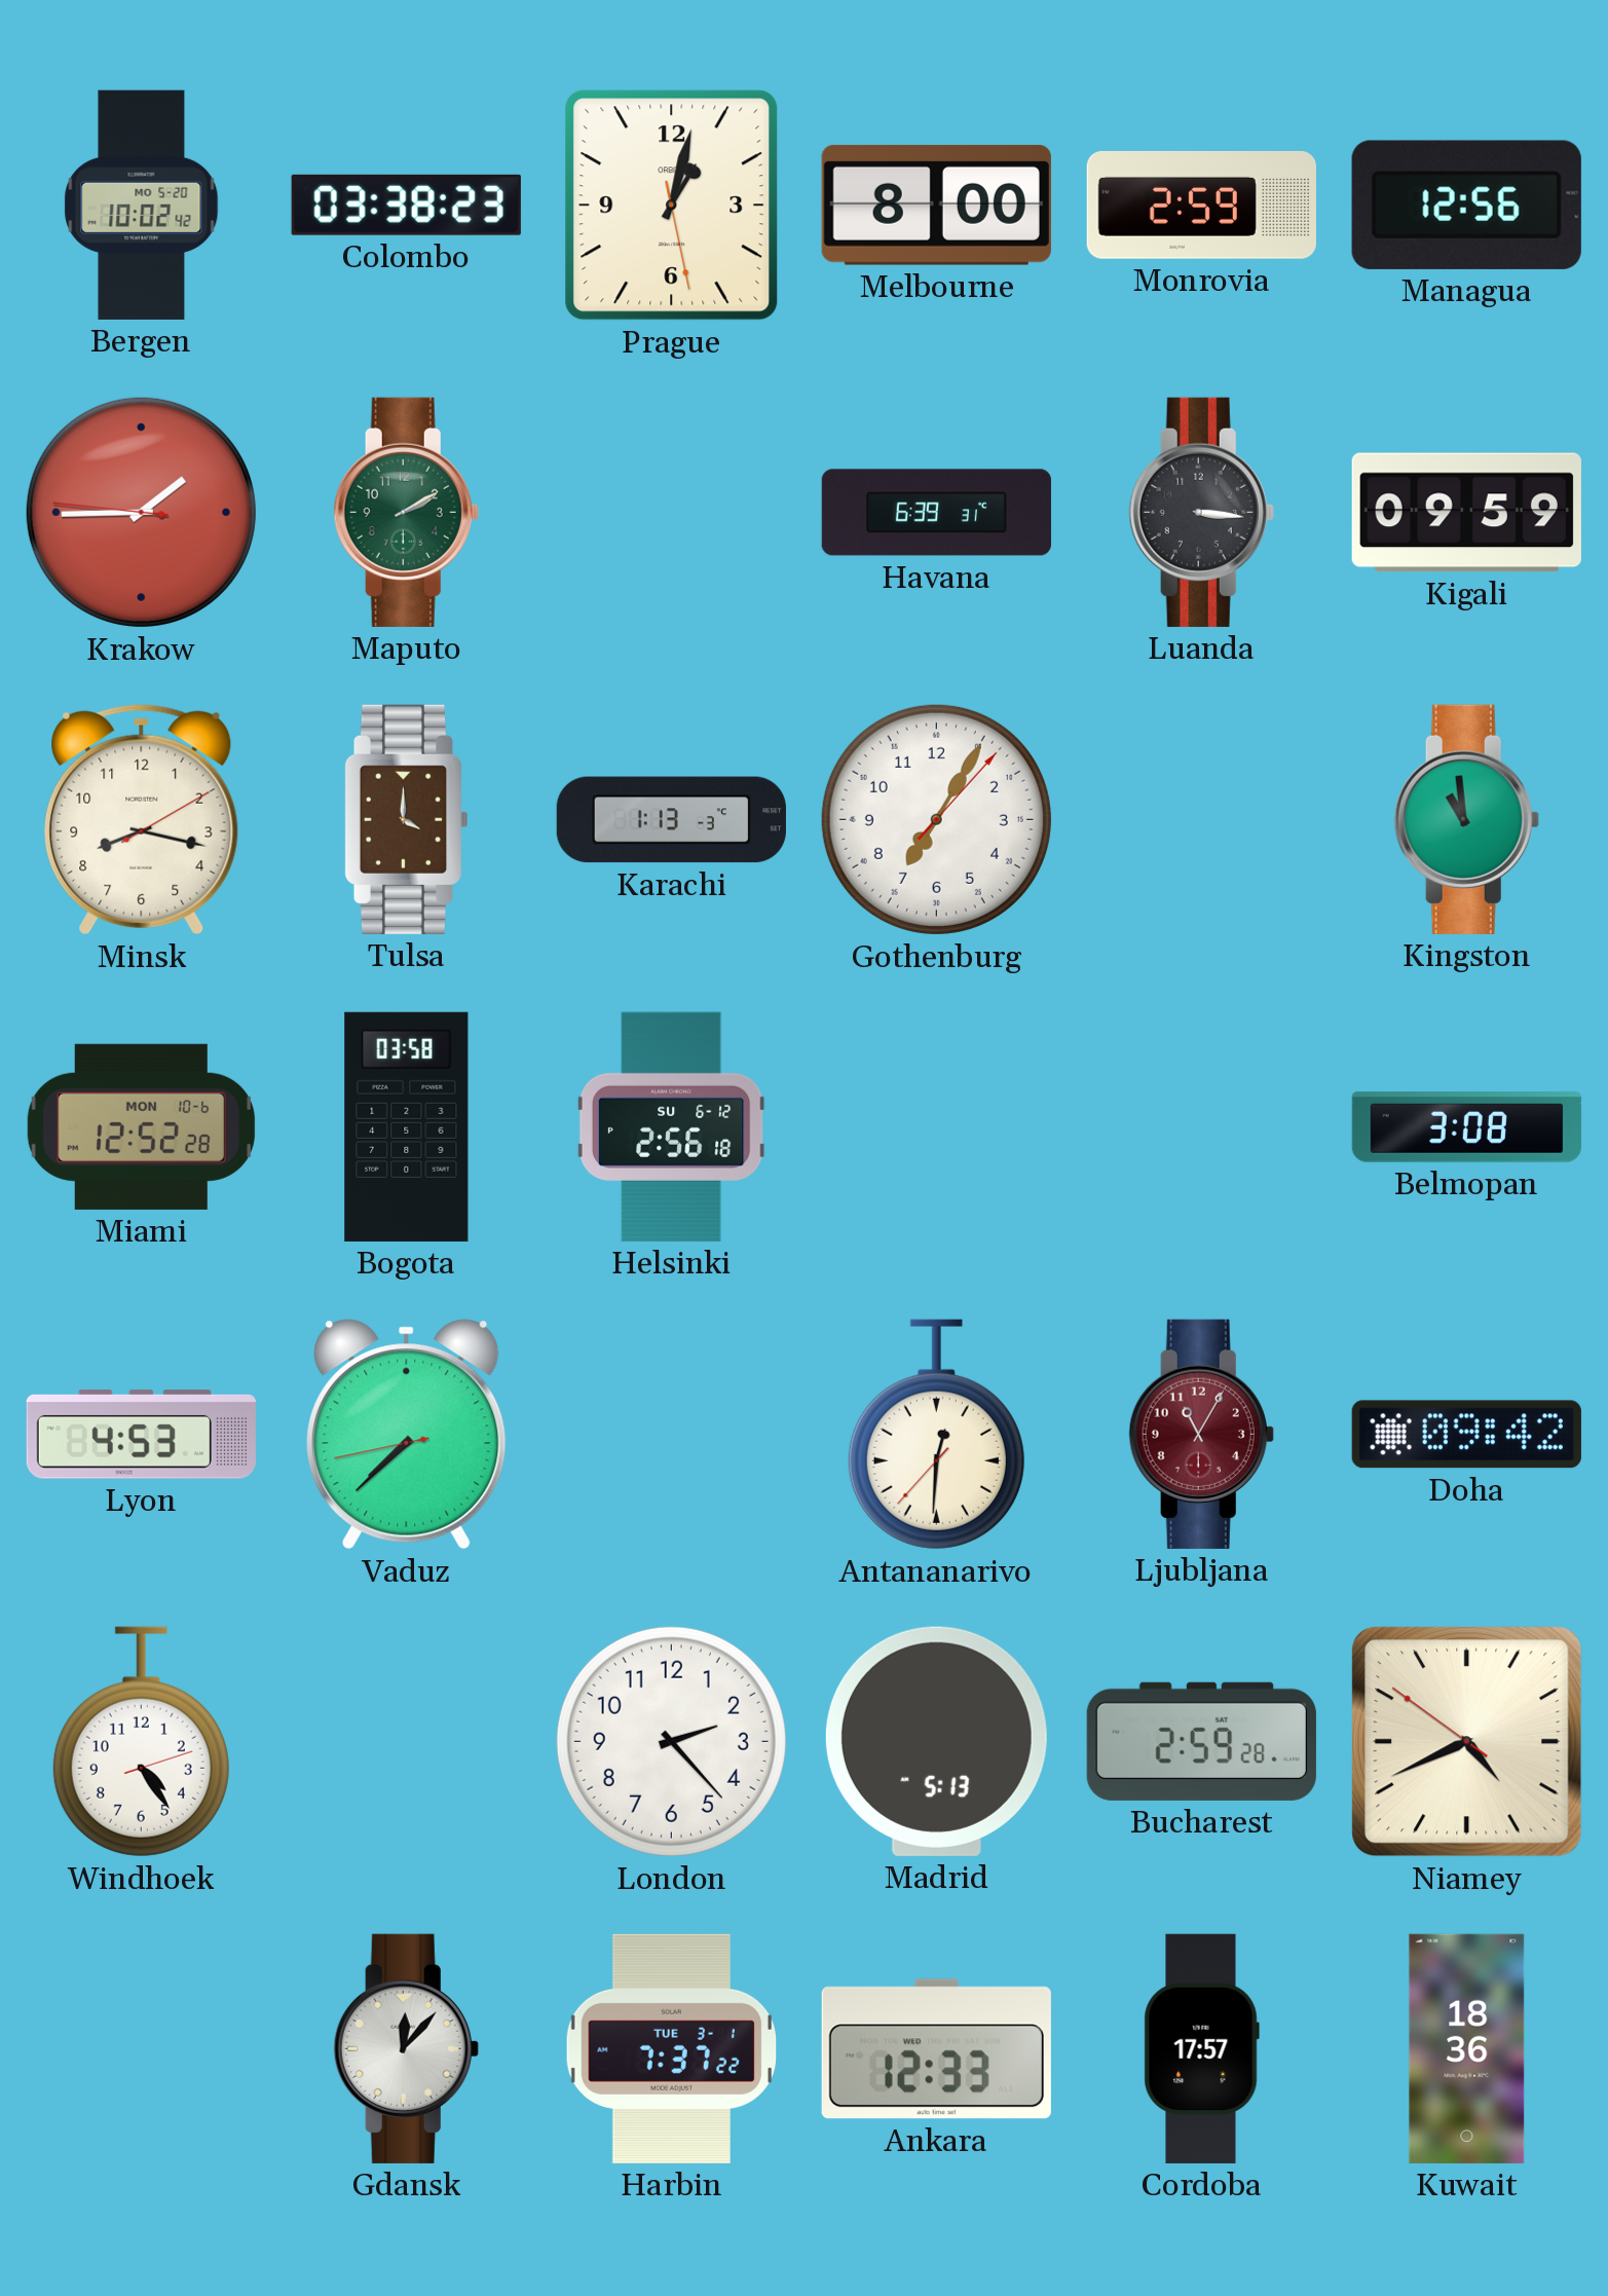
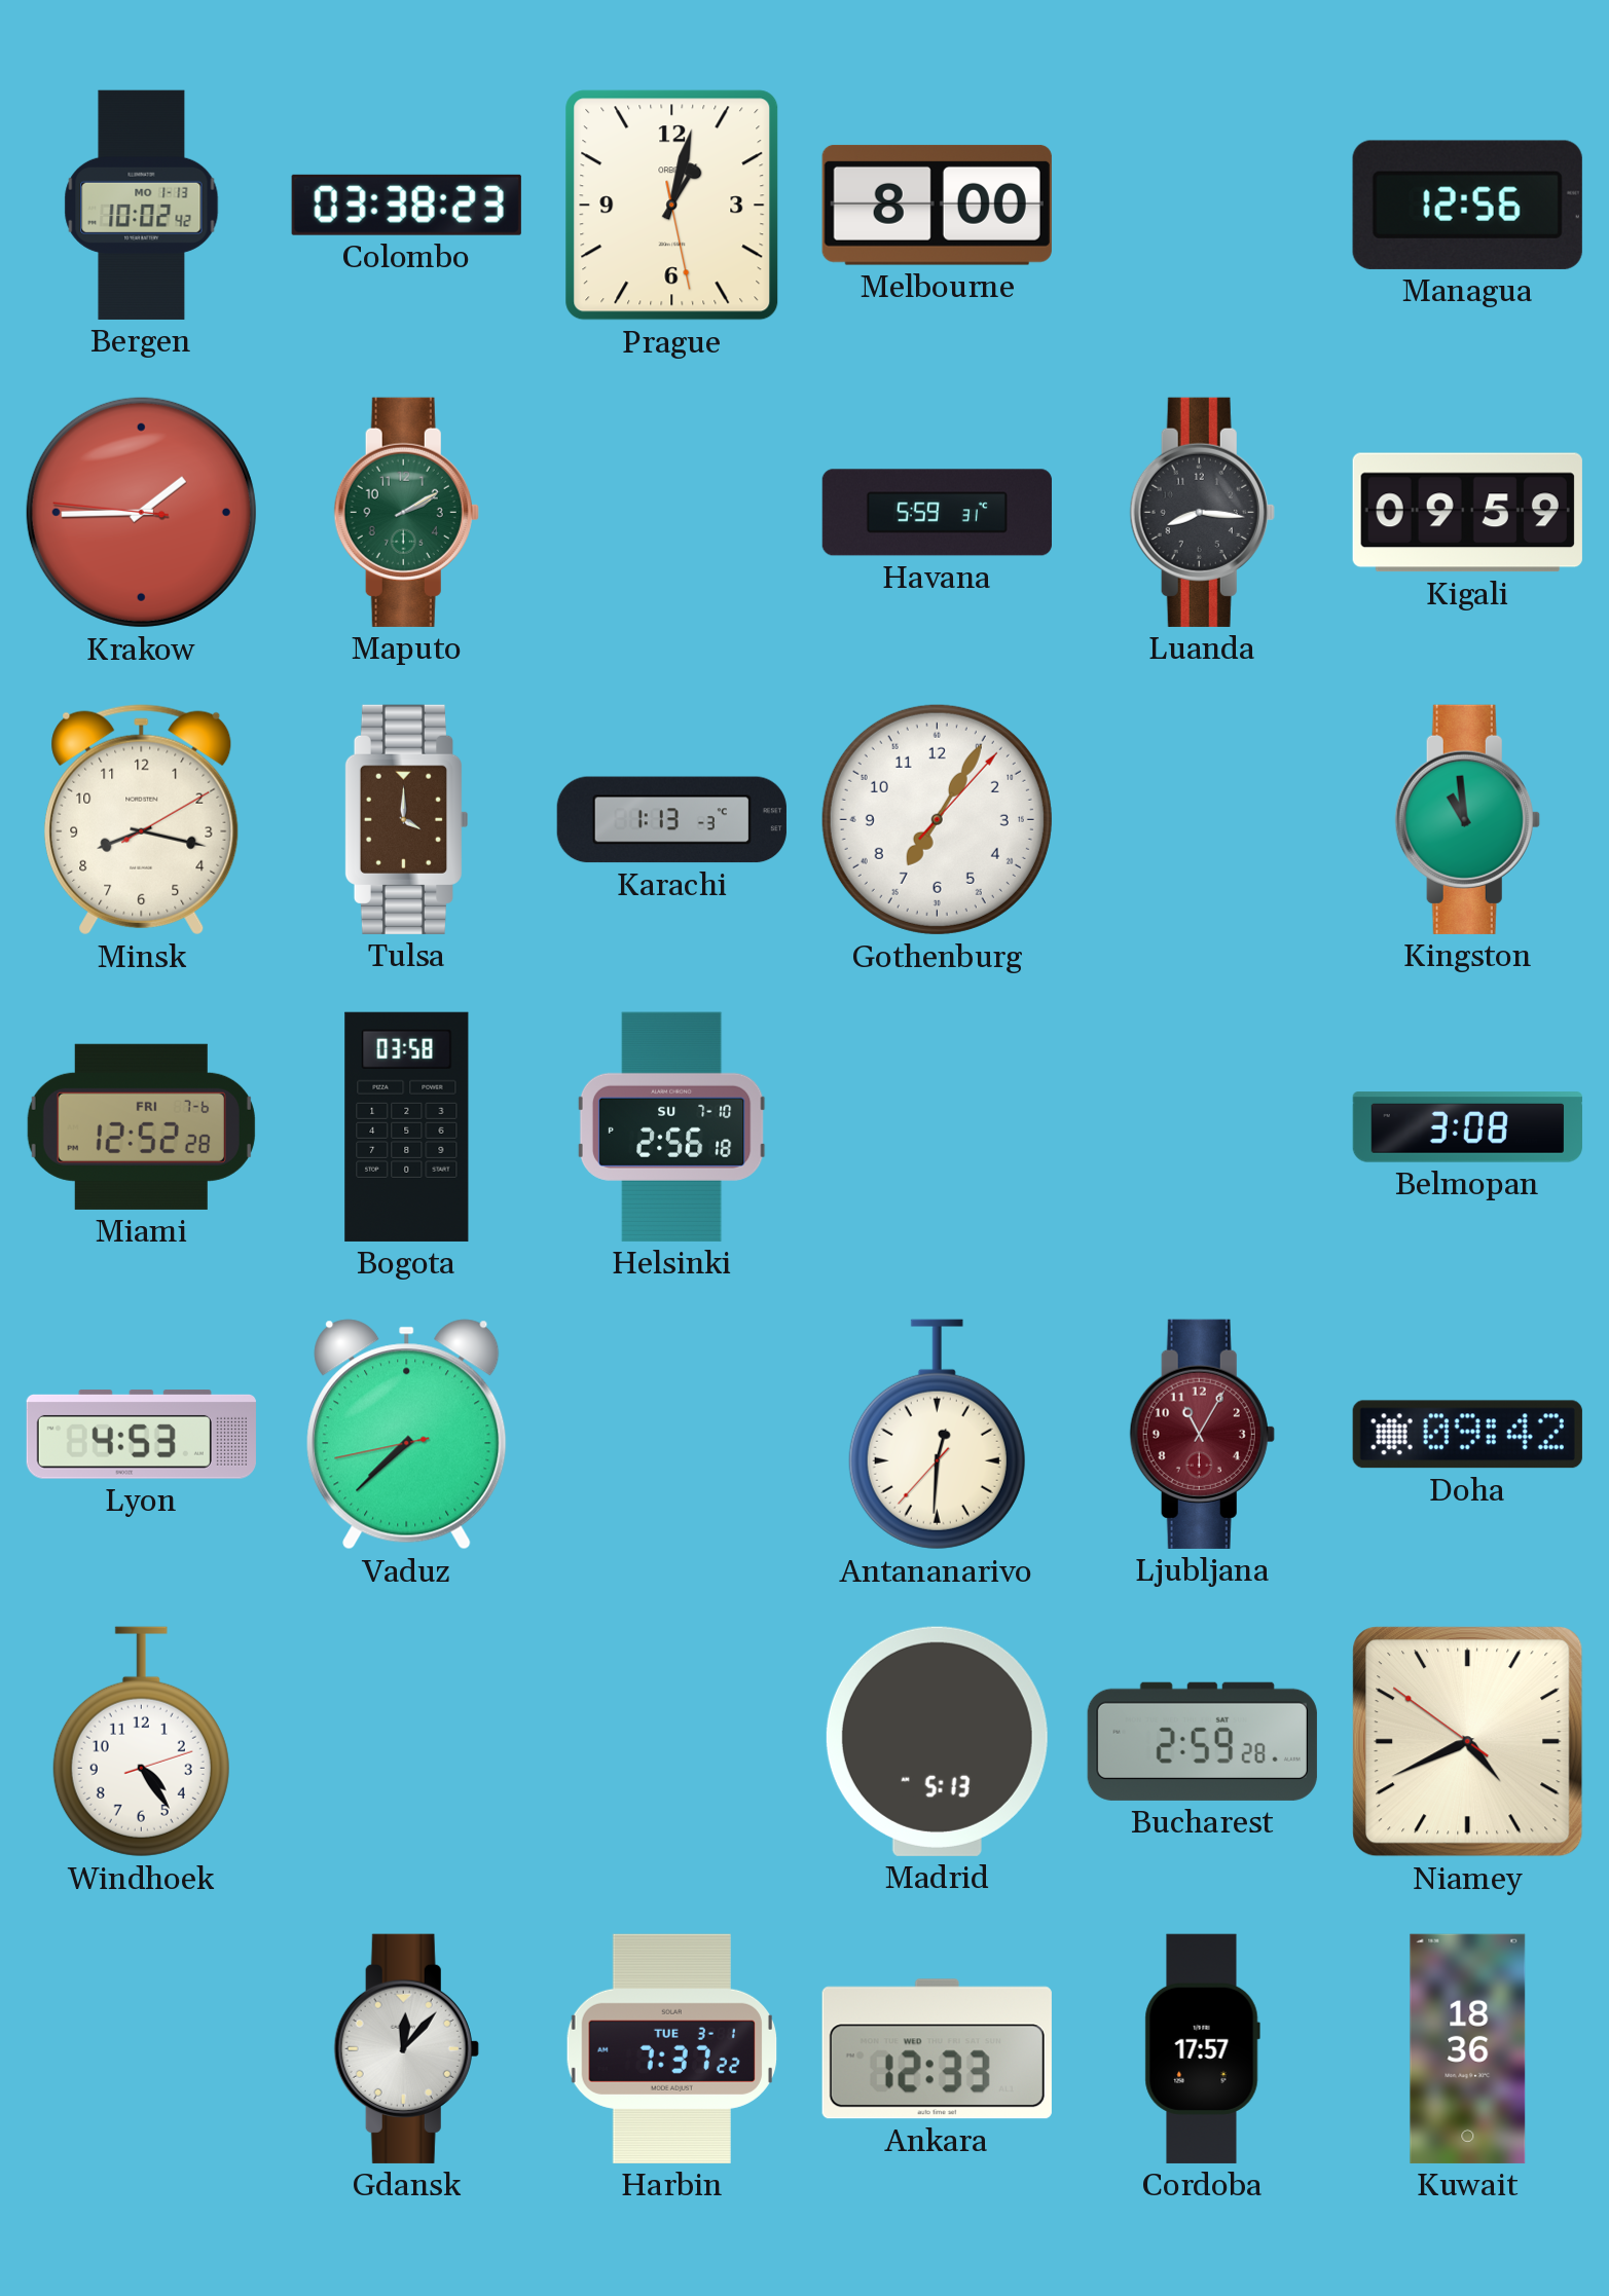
Bergen date: MO 5-20 -> MO 1-13 (142, 205)
Monrovia: 2:59 -> none (1201, 205)
Havana: 6:39 -> 5:59 (937, 513)
Luanda: 3:16 -> 8:16 (1202, 512)
Miami date: MON 10-6 -> FRI 7-6 (141, 1126)
Helsinki date: SU 6-12 -> SU 7-10 (671, 1126)
London: 2:23 -> none (671, 1741)
